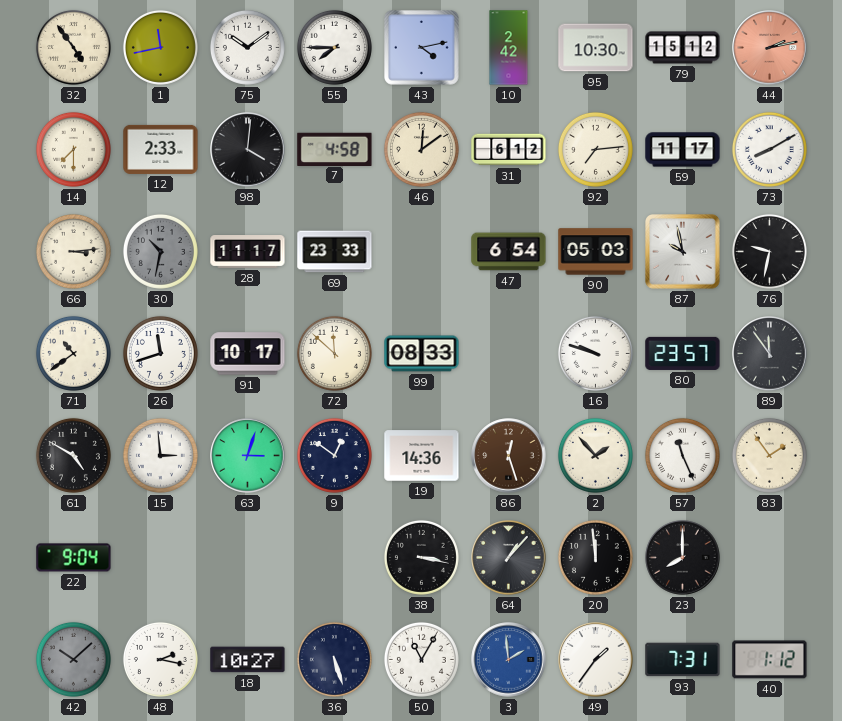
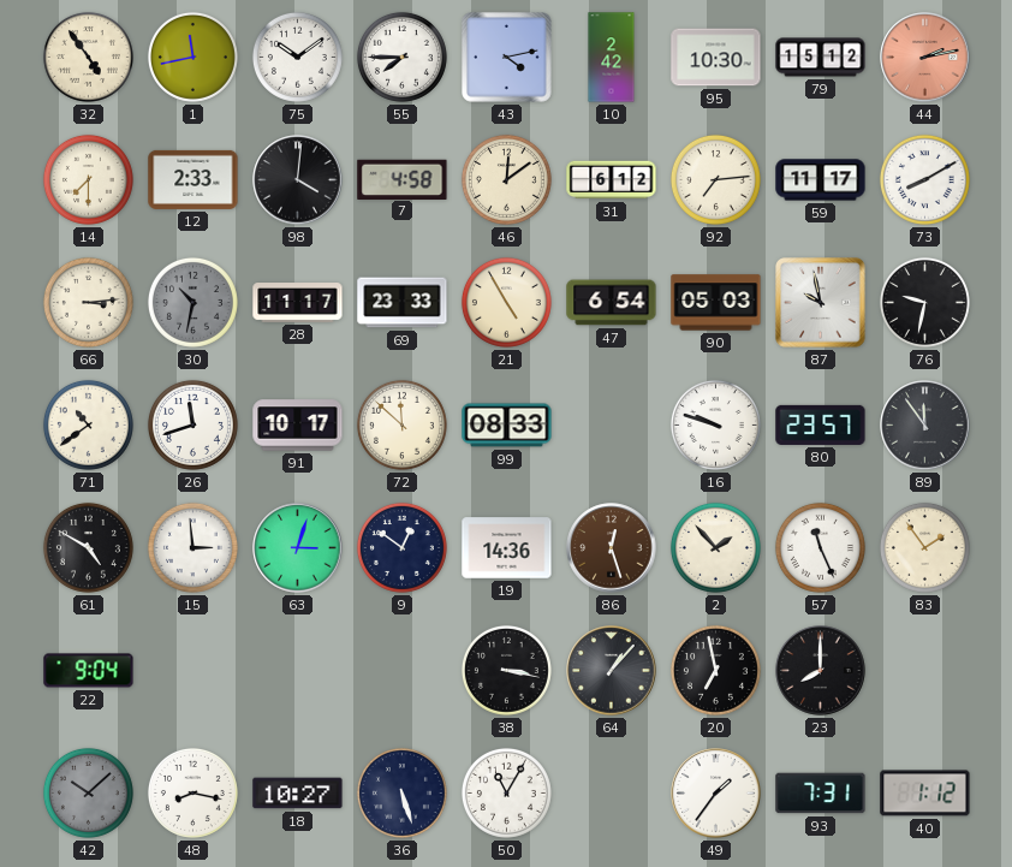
21: none -> 4:55 (506, 302)
20: 11:59 -> 6:58 (715, 670)
48: 2:17 -> 8:17 (192, 792)
3: 1:59 -> none (509, 660)
